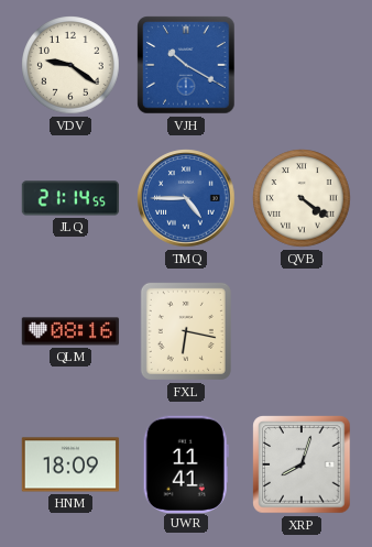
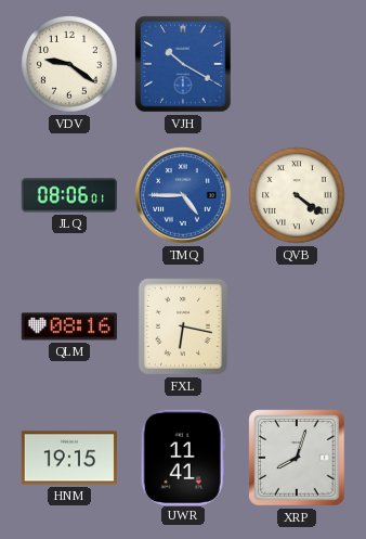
JLQ: 21:14 -> 08:06 (69, 195)
HNM: 18:09 -> 19:15 (69, 458)
